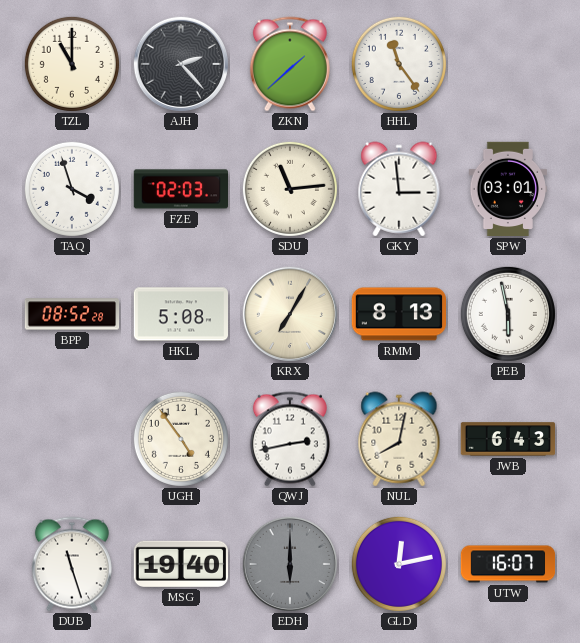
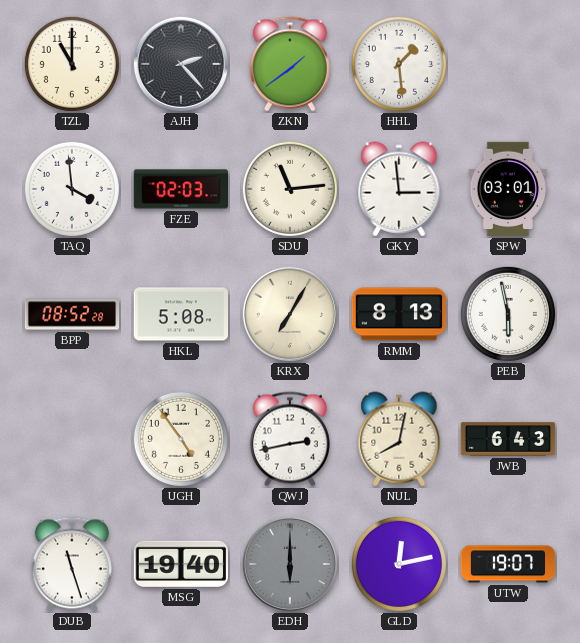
ZKN: 1:38 -> 1:39 (290, 64)
HHL: 11:24 -> 1:29 (399, 64)
TAQ: 3:57 -> 3:59 (72, 189)
UTW: 16:07 -> 19:07 (508, 564)
